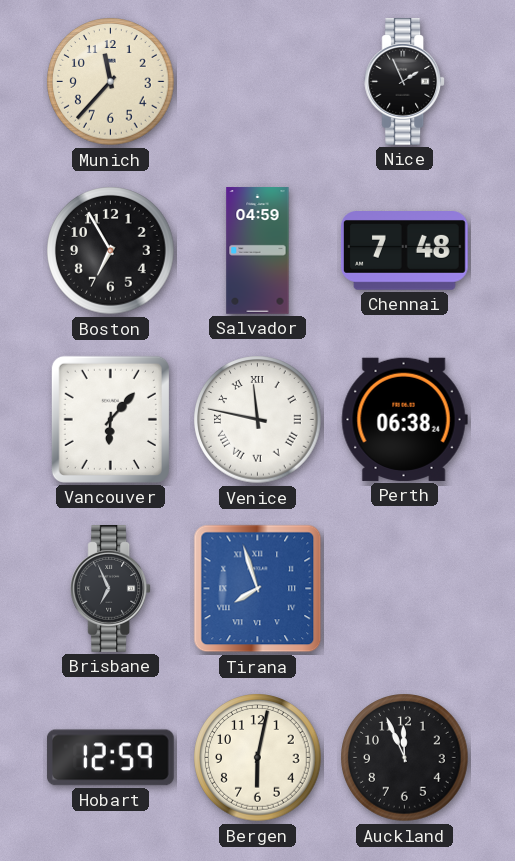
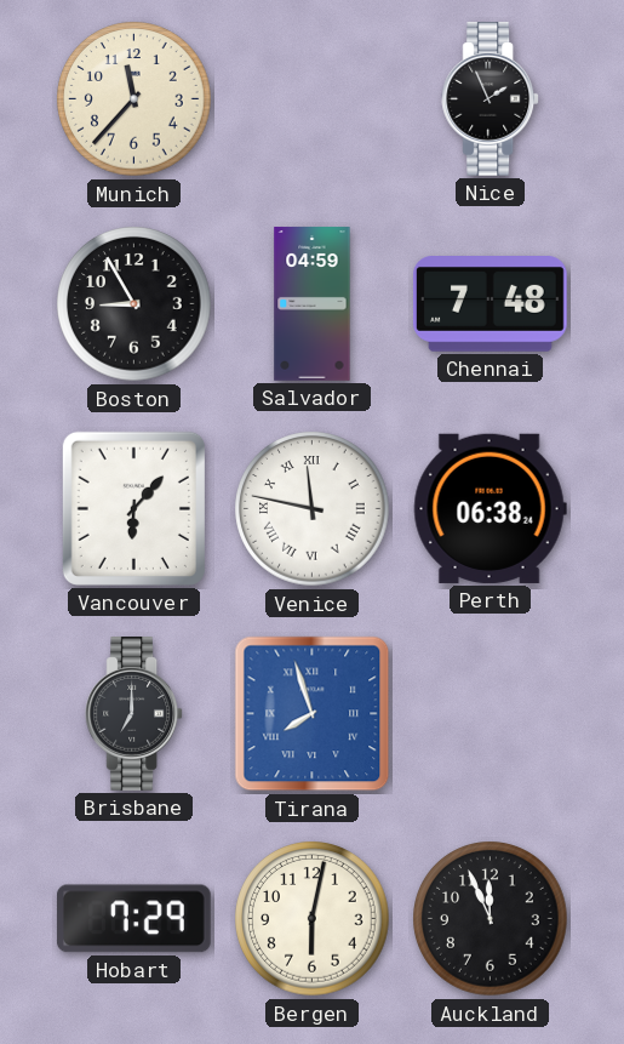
Boston: 6:55 -> 8:55 (134, 304)
Brisbane: 6:56 -> 7:00 (134, 714)
Hobart: 12:59 -> 7:29 (133, 919)
